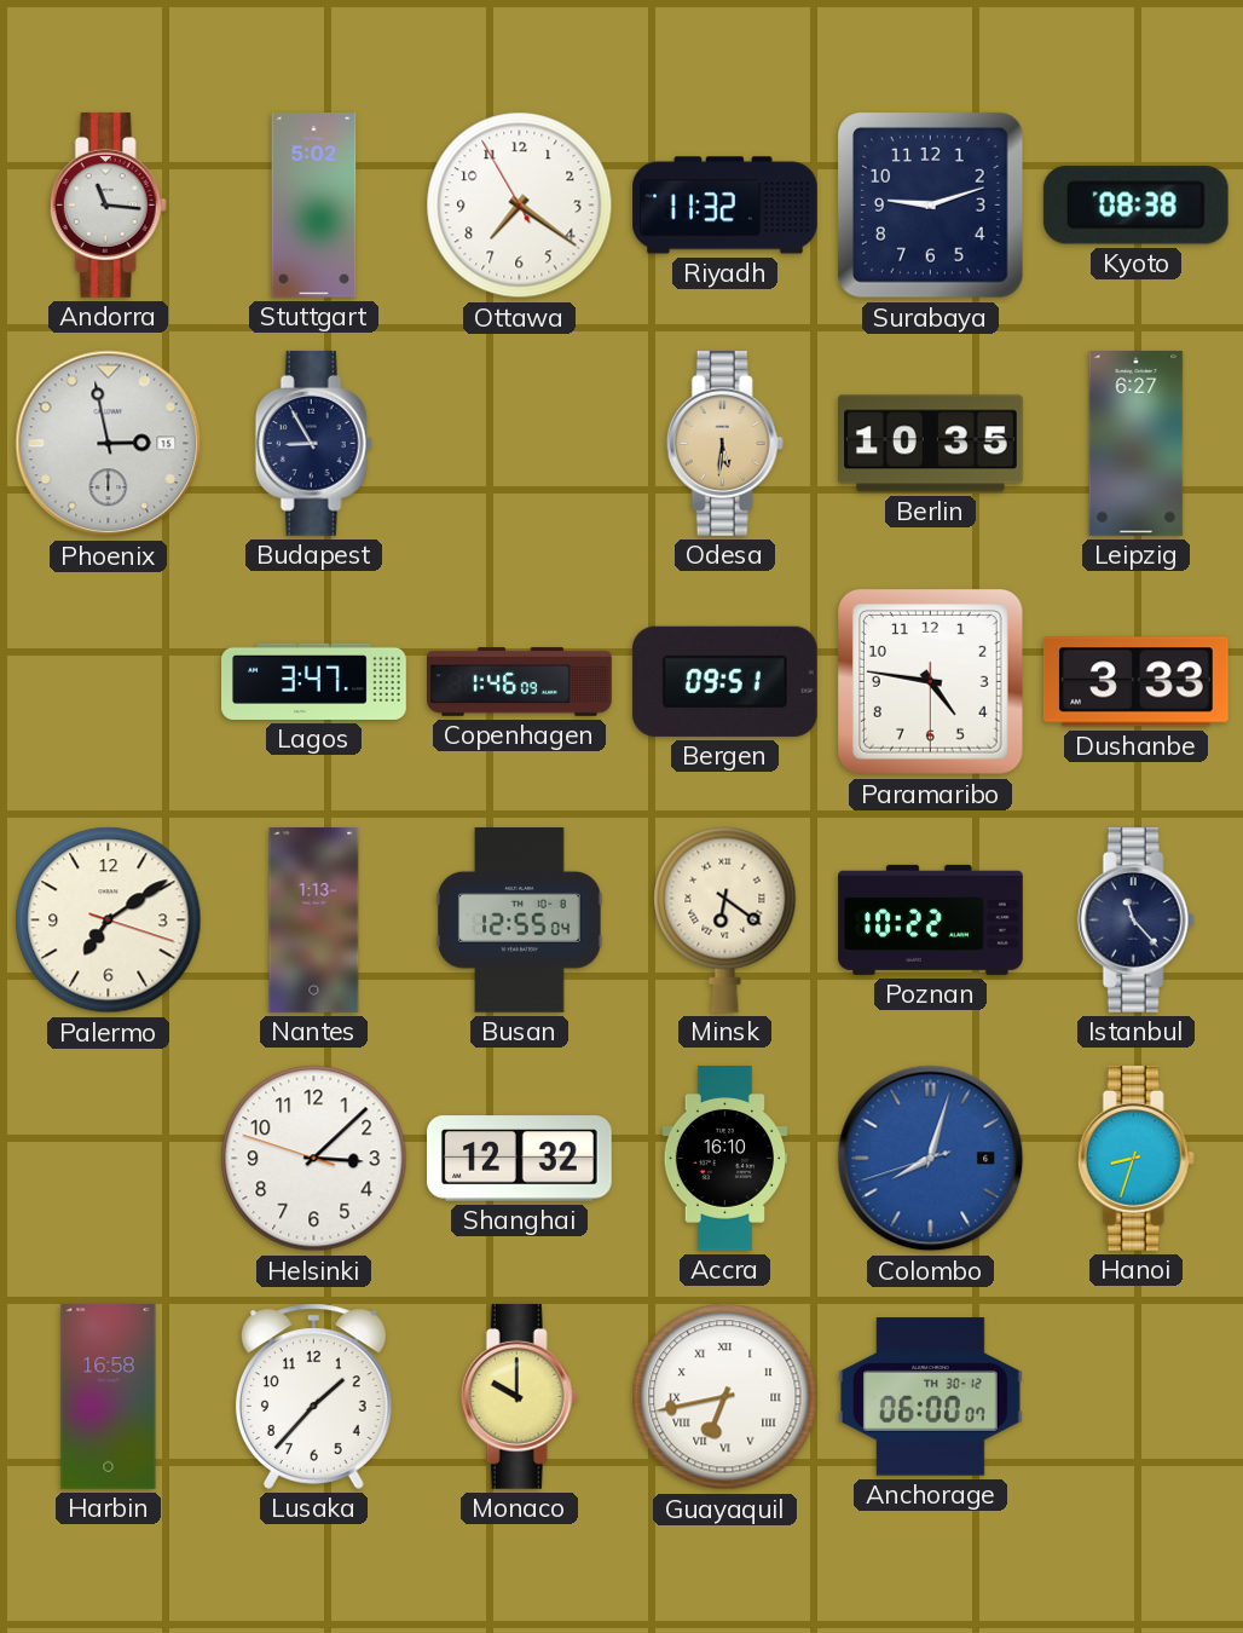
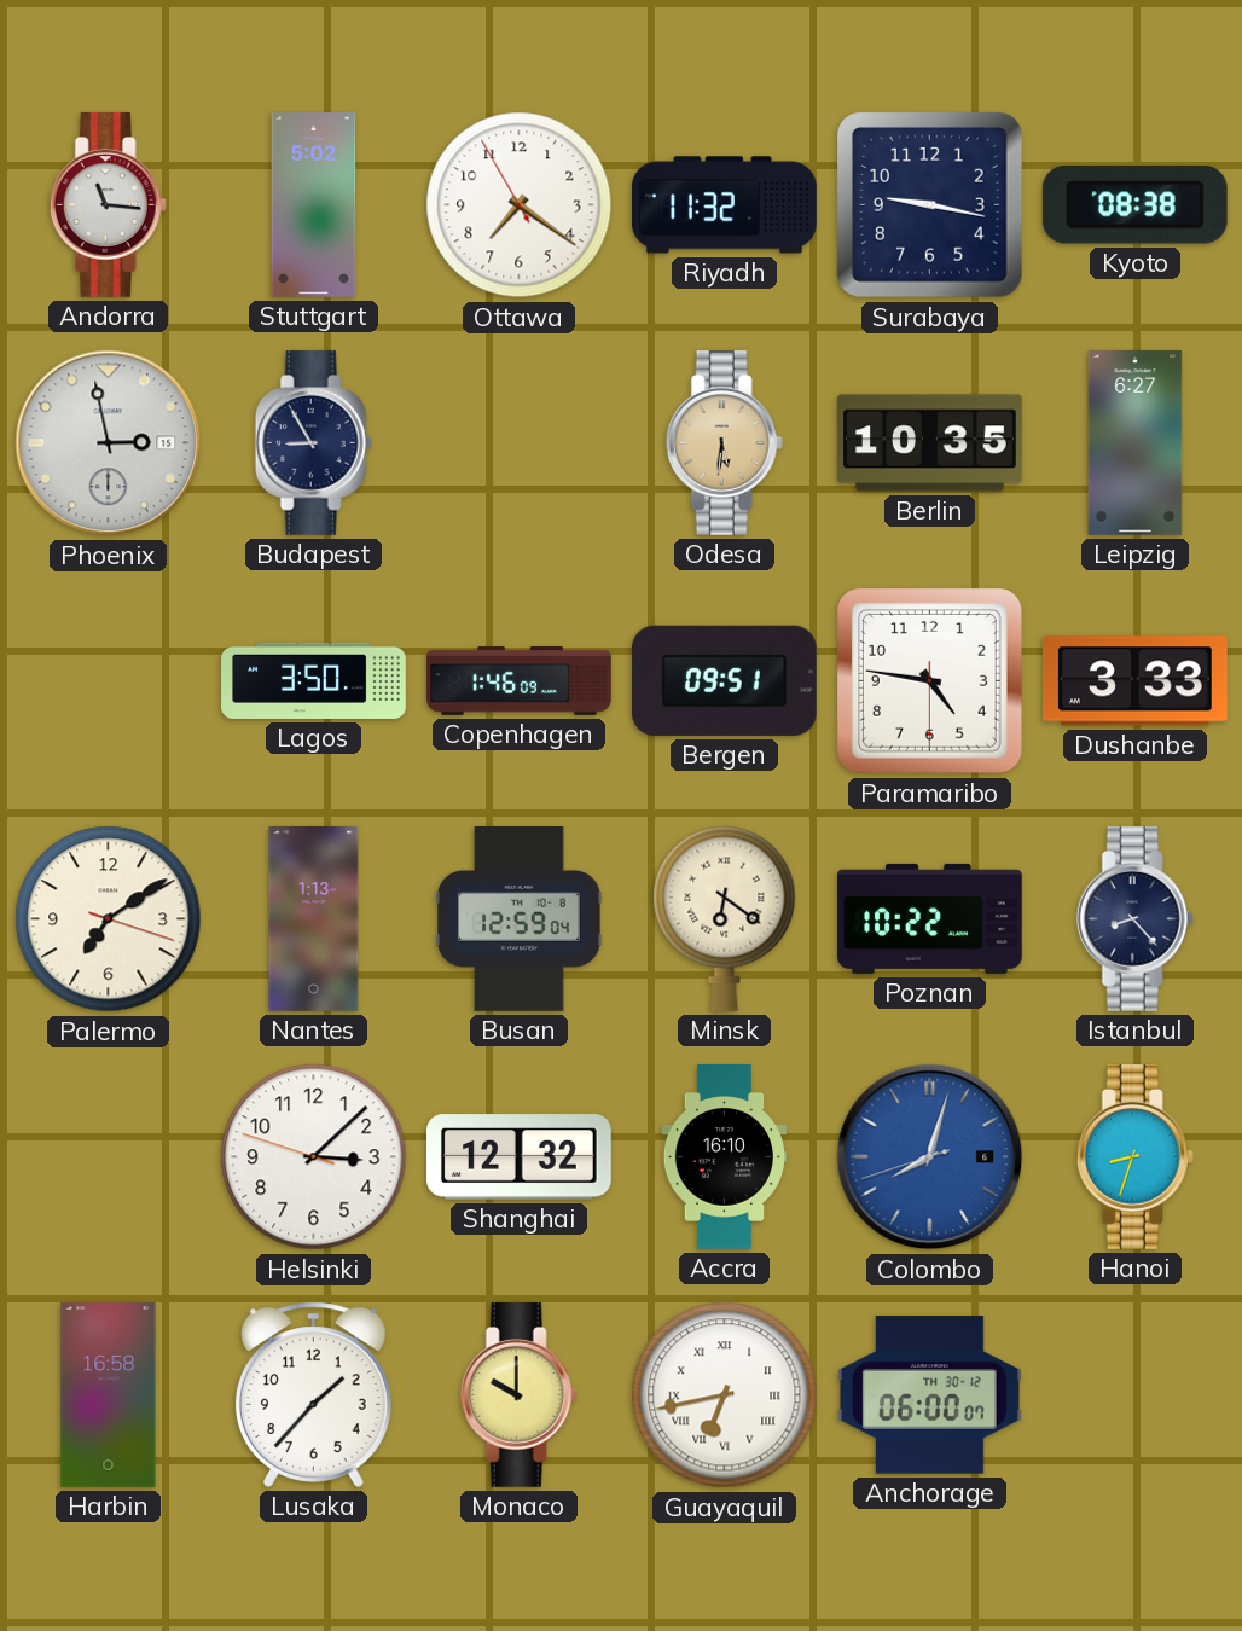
Surabaya: 9:12 -> 9:17 (930, 205)
Lagos: 3:47 -> 3:50 (314, 680)
Busan: 12:55 -> 12:59 (520, 919)
Istanbul: 11:23 -> 8:23 (1134, 919)
